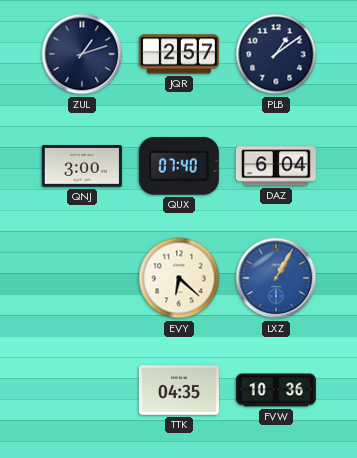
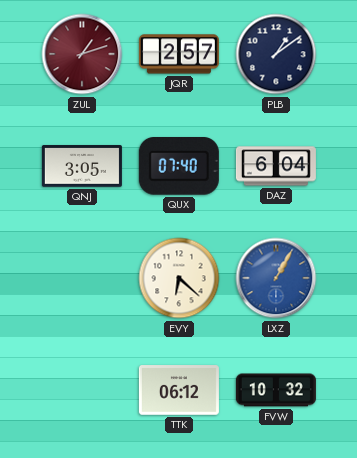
ZUL dial: navy -> burgundy (82, 54)
QNJ: 3:00 -> 3:05 (82, 166)
TTK: 04:35 -> 06:12 (179, 390)
FVW: 10:36 -> 10:32 (276, 390)
